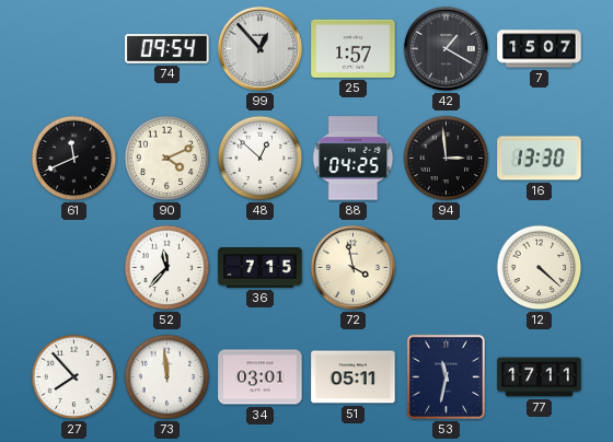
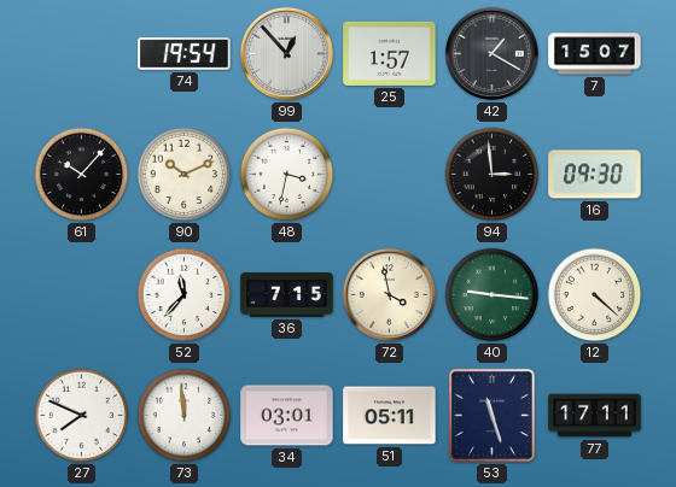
74: 09:54 -> 19:54 (185, 54)
61: 11:41 -> 10:07 (82, 175)
90: 4:11 -> 10:11 (185, 175)
48: 12:52 -> 3:32 (287, 175)
88: 04:25 -> none (354, 159)
16: 13:30 -> 09:30 (595, 175)
40: none -> 9:16 (493, 295)
27: 7:53 -> 7:49 (82, 416)
53: 11:32 -> 11:27 (491, 415)
